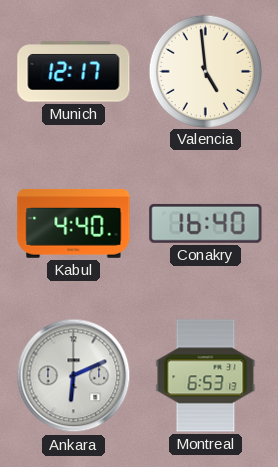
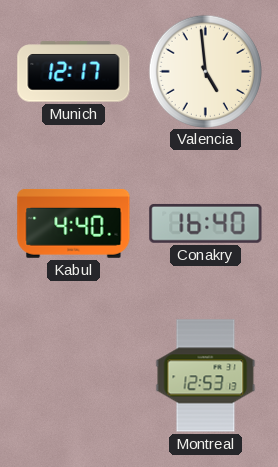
Ankara: 6:11 -> none (74, 376)
Montreal: 6:53 -> 12:53 (206, 376)
